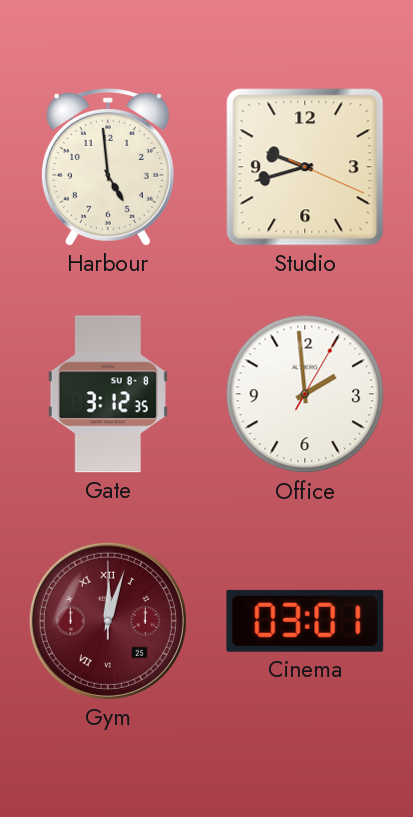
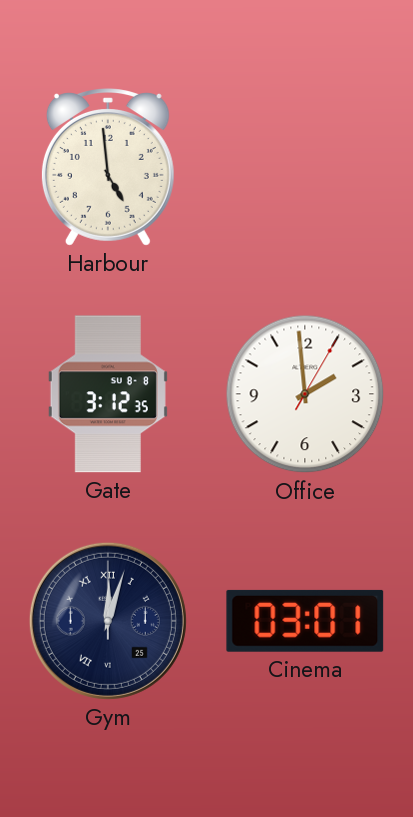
Studio: 9:42 -> none (305, 167)
Gym dial: burgundy -> navy (108, 621)
